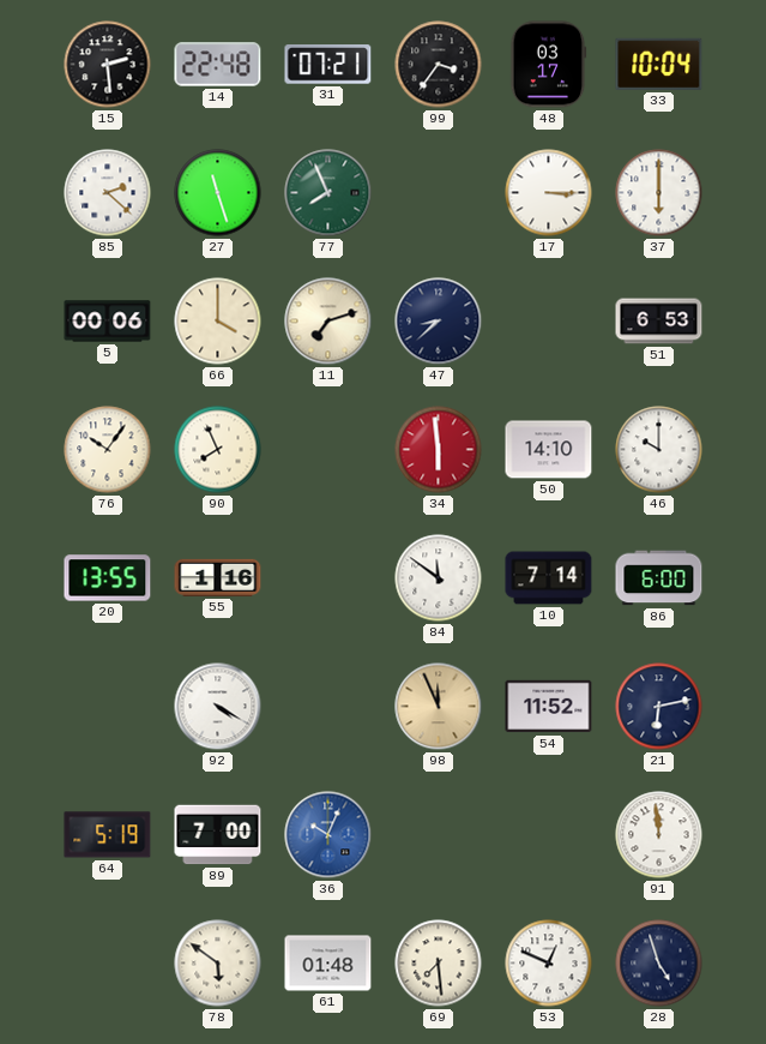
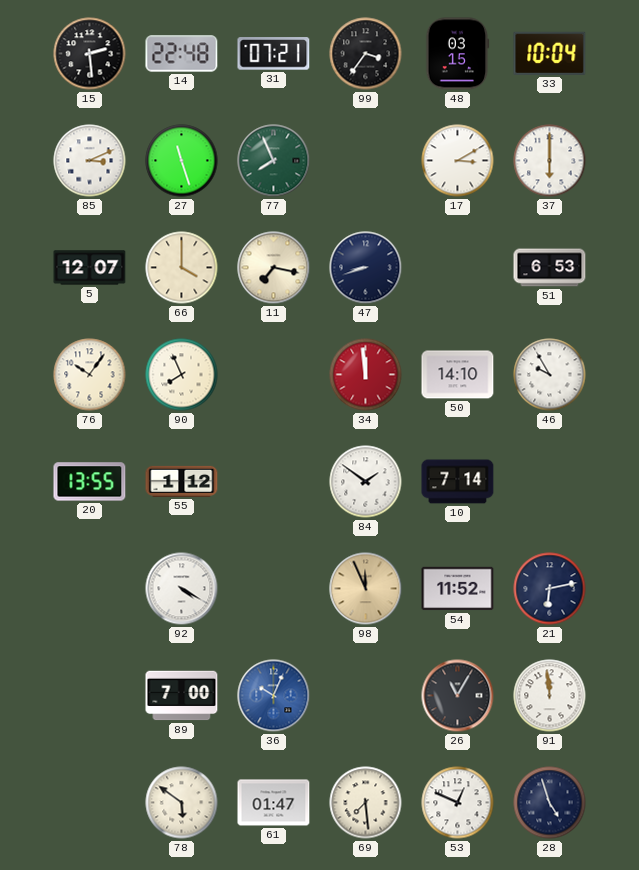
48: 03:17 -> 03:15 (458, 54)
85: 2:22 -> 3:11 (90, 161)
17: 3:15 -> 3:10 (458, 161)
5: 00:06 -> 12:07 (90, 268)
11: 7:12 -> 7:17 (274, 268)
47: 8:38 -> 8:42 (366, 268)
34: 5:59 -> 11:59 (366, 375)
46: 10:00 -> 9:55 (550, 375)
55: 1:16 -> 1:12 (182, 481)
84: 11:51 -> 1:51 (366, 482)
86: 6:00 -> none (659, 578)
64: 5:19 -> none (108, 835)
26: none -> 11:05 (458, 696)
61: 01:48 -> 01:47 (274, 803)
